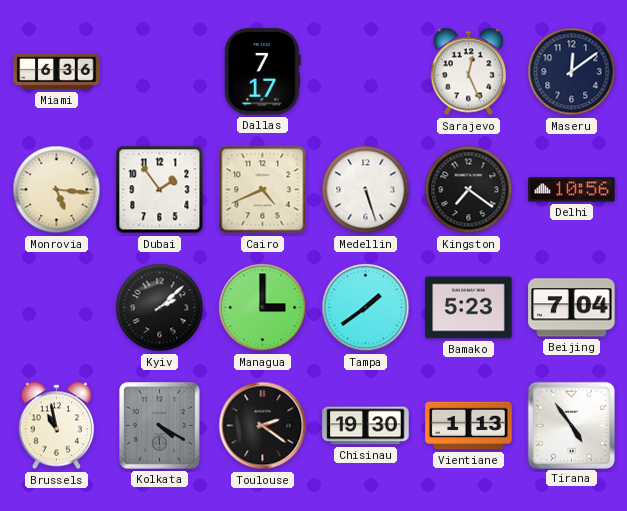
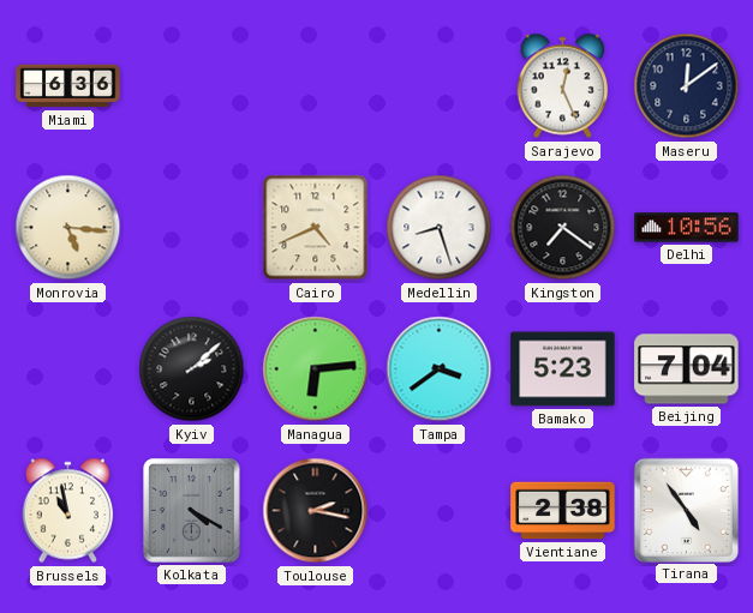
Dallas: 7:17 -> none (262, 72)
Dubai: 1:54 -> none (160, 190)
Medellin: 5:27 -> 8:27 (440, 228)
Managua: 3:00 -> 6:14 (316, 369)
Tampa: 1:39 -> 3:39 (440, 369)
Toulouse: 2:21 -> 2:17 (316, 511)
Chisinau: 19:30 -> none (366, 426)
Vientiane: 1:13 -> 2:38 (563, 511)
